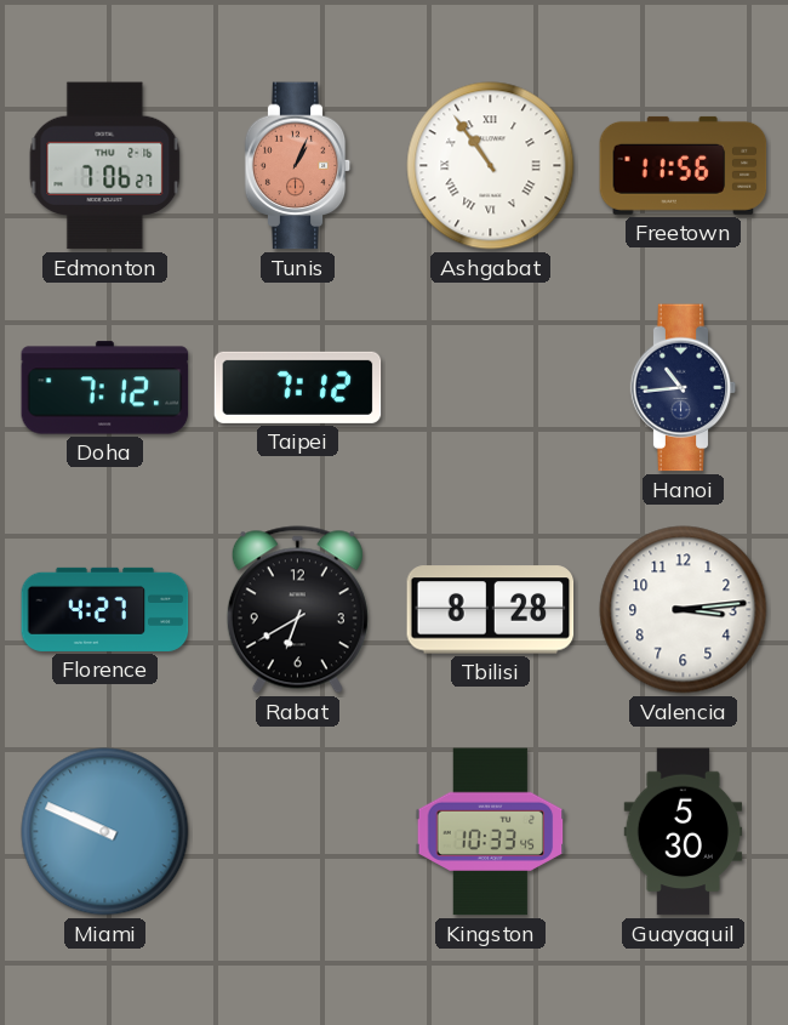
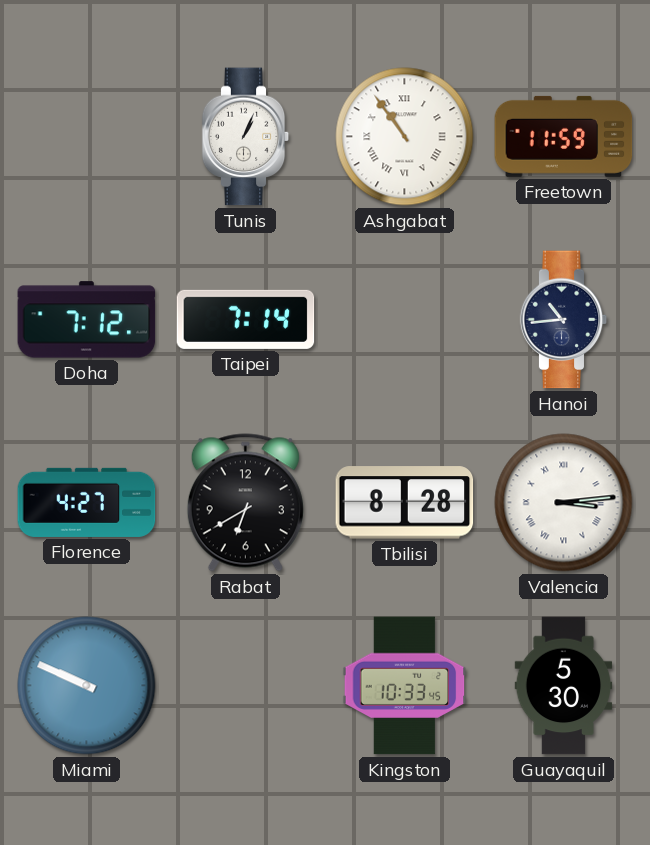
Edmonton: 7:06 -> none (105, 166)
Tunis dial: salmon -> white (246, 137)
Freetown: 11:56 -> 11:59 (564, 136)
Taipei: 7:12 -> 7:14 (246, 319)
Valencia numerals: Arabic -> Roman (564, 503)
